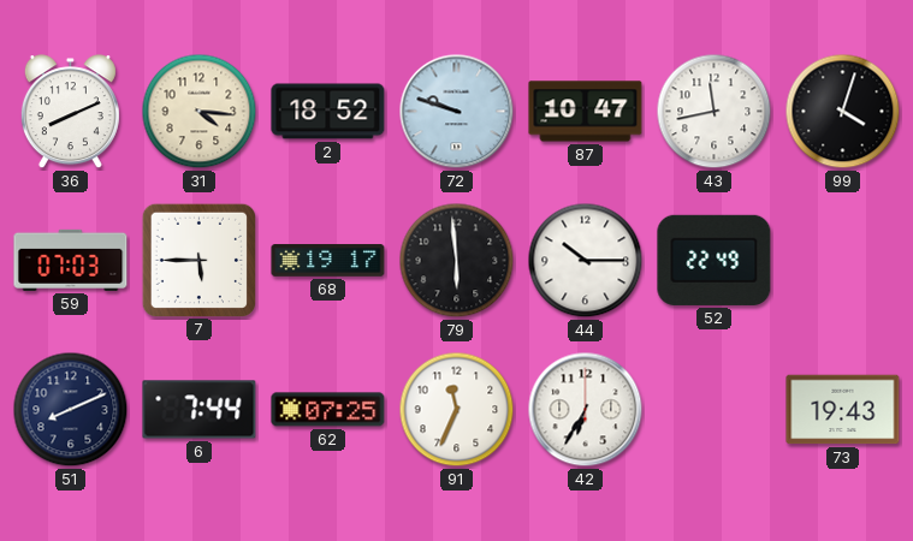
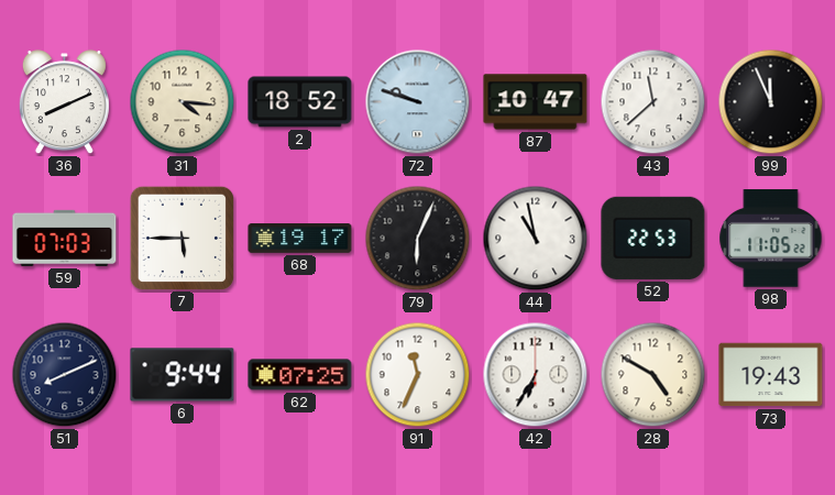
43: 11:43 -> 11:38 (653, 102)
99: 4:03 -> 11:56 (771, 102)
79: 5:59 -> 6:04 (418, 239)
44: 10:15 -> 10:58 (536, 239)
52: 22:49 -> 22:53 (653, 238)
98: none -> 11:05 (771, 239)
6: 7:44 -> 9:44 (183, 375)
28: none -> 4:50 (653, 375)
